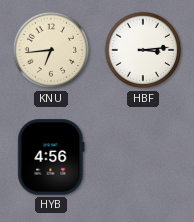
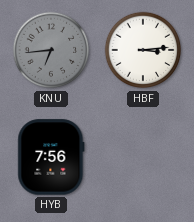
KNU dial: cream -> grey (51, 50)
HYB: 4:56 -> 7:56 (51, 157)
